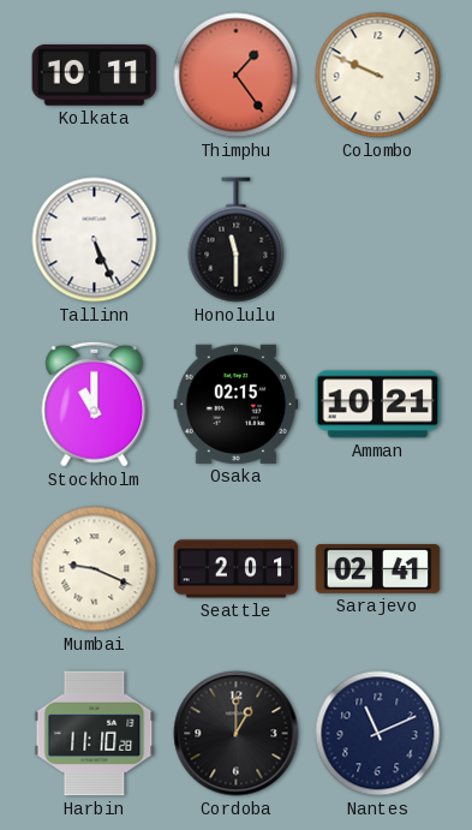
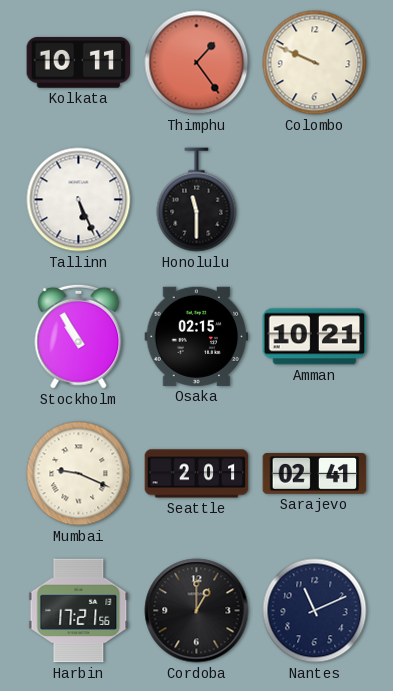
Stockholm: 11:00 -> 10:55 (79, 336)
Harbin: 11:10 -> 17:21 (79, 611)
